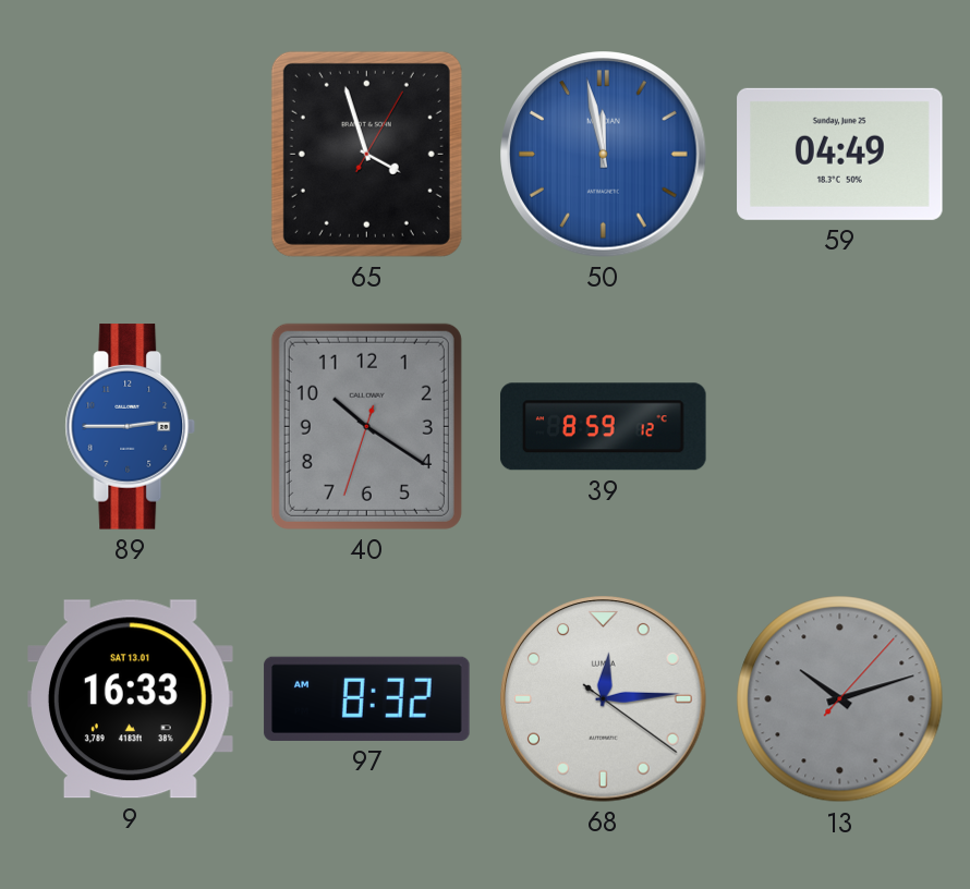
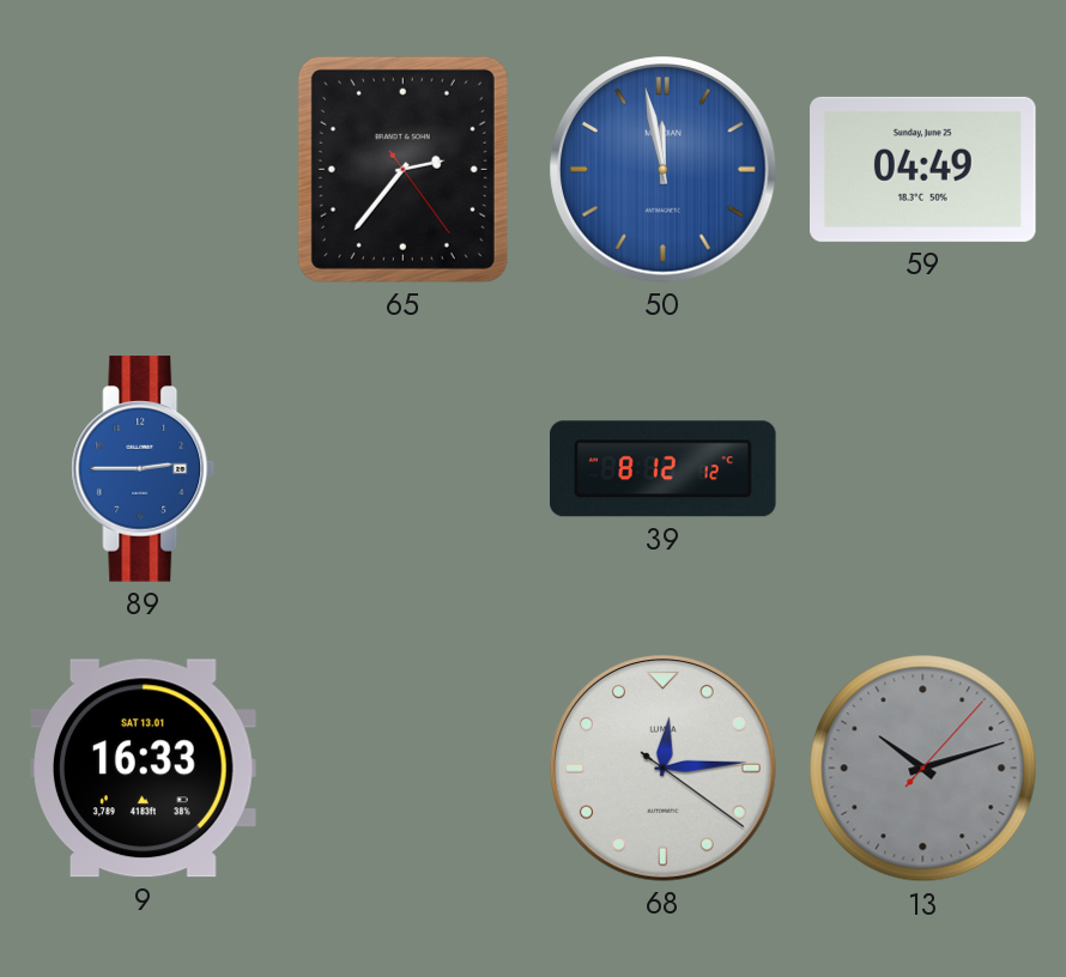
65: 3:57 -> 2:36 (402, 169)
40: 10:20 -> none (366, 426)
39: 8:59 -> 8:12 (664, 469)
97: 8:32 -> none (367, 698)
